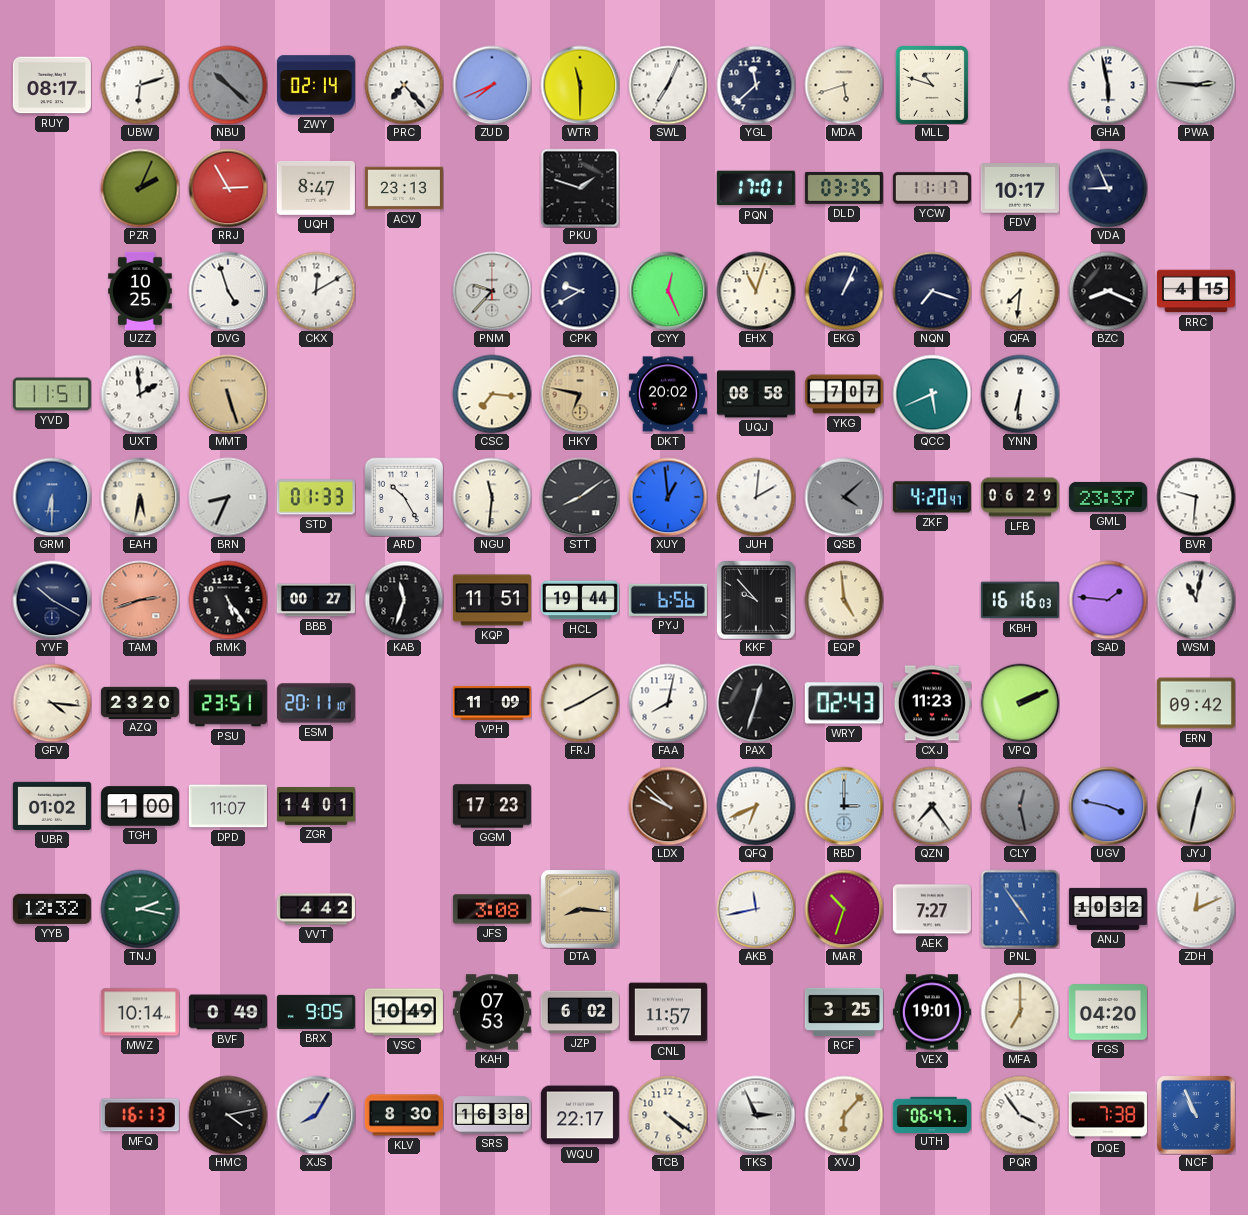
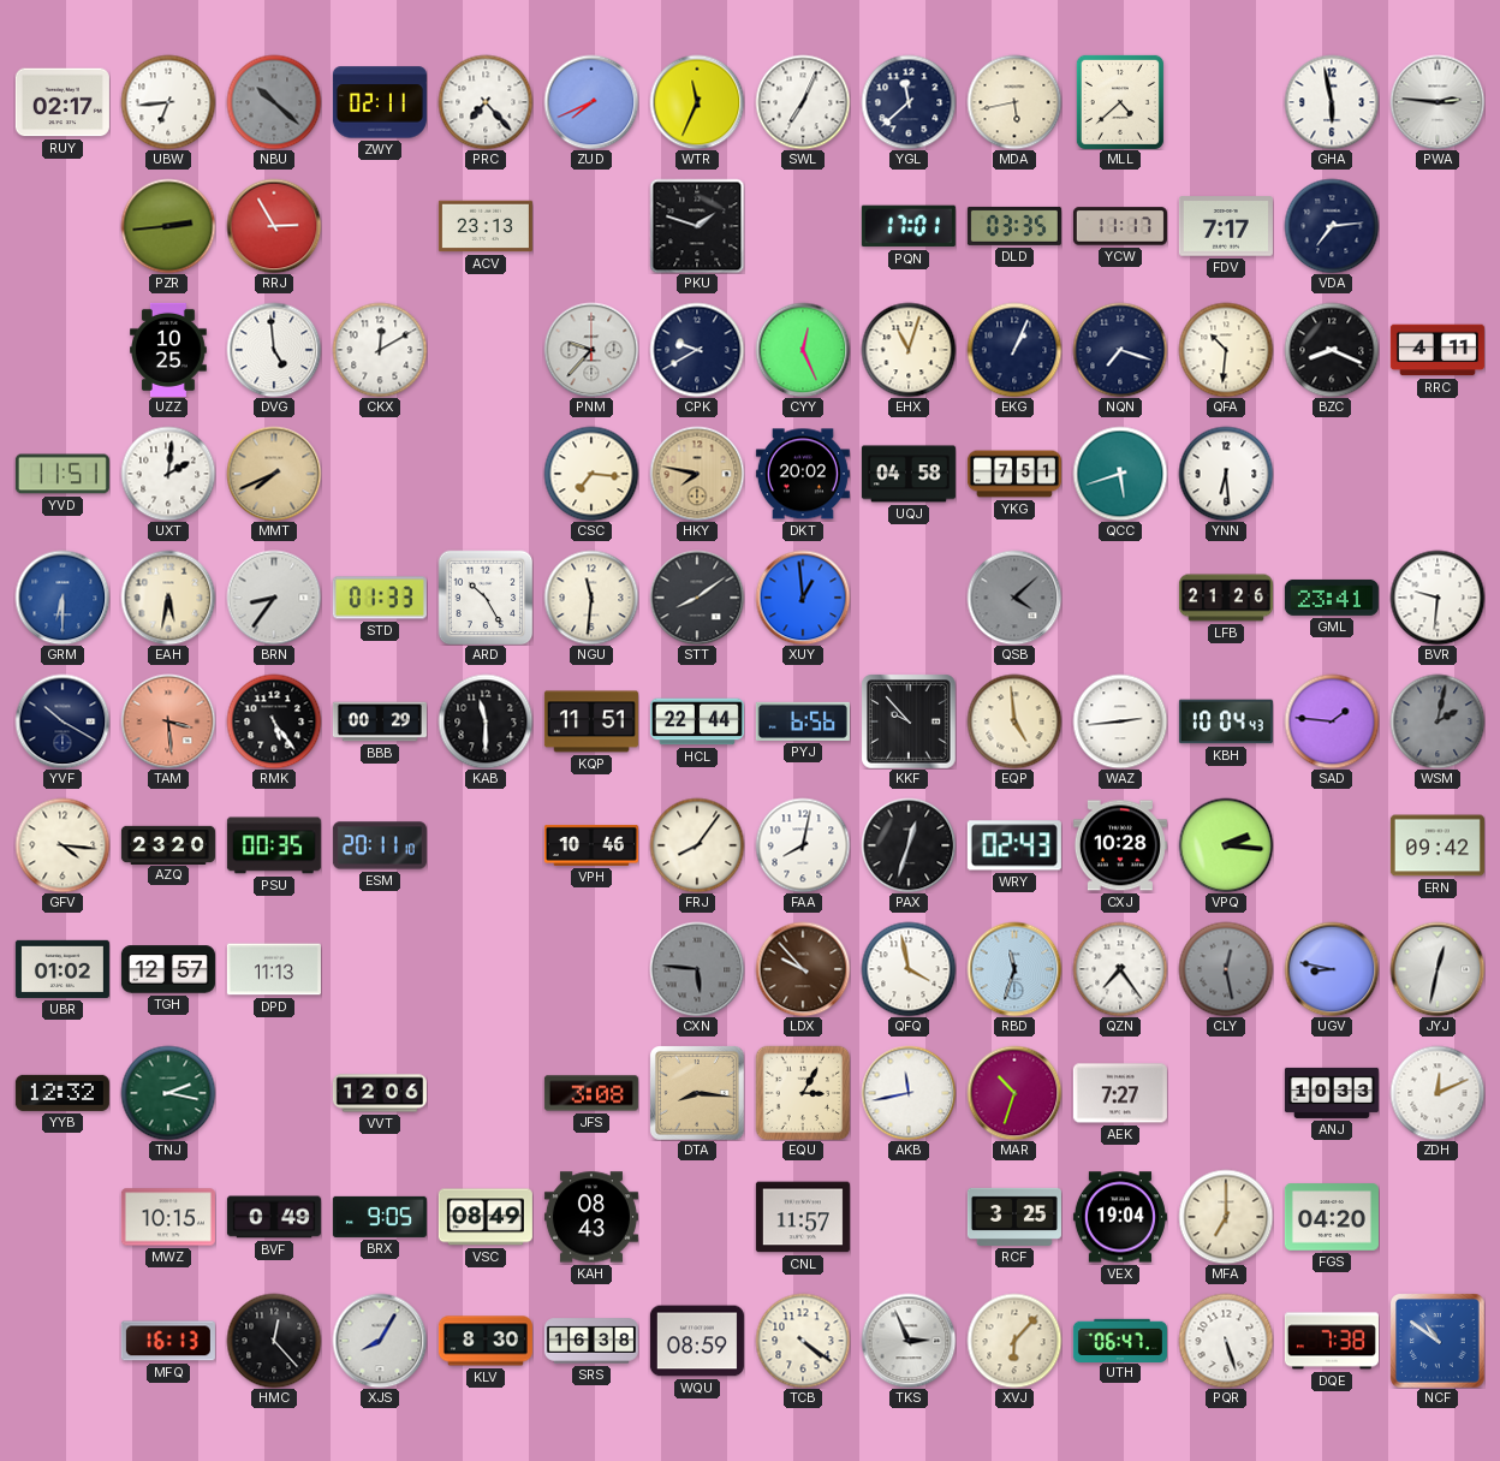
RUY: 08:17 -> 02:17 (62, 102)
UBW: 6:12 -> 6:44 (168, 102)
ZWY: 02:14 -> 02:11 (380, 102)
WTR: 11:30 -> 11:34 (697, 102)
MDA: 5:42 -> 5:43 (1014, 102)
MLL: 10:48 -> 4:38 (1120, 102)
PZR: 2:04 -> 2:44 (168, 226)
UQH: 8:47 -> none (316, 188)
FDV: 10:17 -> 7:17 (1226, 226)
VDA: 8:56 -> 7:14 (1332, 226)
DVG: 4:57 -> 4:59 (274, 350)
QFA: 7:31 -> 10:31 (1226, 350)
RRC: 4:15 -> 4:11 (1437, 350)
UXT: 1:59 -> 2:01 (168, 474)
MMT: 5:27 -> 7:41 (274, 474)
HKY: 6:47 -> 7:47 (697, 474)
UQJ: 08:58 -> 04:58 (909, 474)
YKG: 7:07 -> 7:51 (1014, 474)
QCC: 5:41 -> 5:42 (1120, 474)
YNN: 6:31 -> 6:29 (1226, 474)
BRN: 8:34 -> 8:36 (274, 598)
JUH: 2:01 -> none (756, 497)
ZKF: 4:20 -> none (932, 497)
LFB: 06:29 -> 21:26 (1226, 598)
GML: 23:37 -> 23:41 (1332, 598)
TAM: 2:42 -> 3:29 (168, 721)
BBB: 00:27 -> 00:29 (380, 721)
KAB: 11:33 -> 11:30 (486, 721)
HCL: 19:44 -> 22:44 (697, 721)
WAZ: none -> 2:44 (1120, 721)
KBH: 16:16 -> 10:04 (1226, 721)
WSM: 11:02 -> 2:02 (1437, 721)
WSM dial: white -> grey (1437, 721)
PSU: 23:51 -> 00:35 (274, 845)
VPH: 11:09 -> 10:46 (591, 845)
FRJ: 8:10 -> 8:06 (697, 845)
CXJ: 11:23 -> 10:28 (1120, 845)
VPQ: 2:11 -> 2:16 (1226, 845)
TGH: 1:00 -> 12:57 (168, 969)
DPD: 11:07 -> 11:13 (274, 969)
ZGR: 14:01 -> none (316, 807)
GGM: 17:23 -> none (492, 806)
CXN: none -> 5:46 (697, 969)
LDX: 9:52 -> 9:53 (803, 969)
QFQ: 6:41 -> 3:58 (909, 969)
RBD: 3:00 -> 11:33 (1014, 969)
UGV: 3:47 -> 8:47 (1332, 969)
VVT: 4:42 -> 12:06 (380, 1093)
EQU: none -> 3:05 (803, 1093)
PNL: 4:54 -> none (1020, 909)
ANJ: 10:32 -> 10:33 (1332, 1093)
MWZ: 10:14 -> 10:15 (168, 1217)
VSC: 10:49 -> 08:49 (486, 1217)
KAH: 07:53 -> 08:43 (591, 1217)
JZP: 6:02 -> none (580, 1012)
VEX: 19:01 -> 19:04 (1120, 1217)
HMC: 4:13 -> 12:23 (274, 1341)
WQU: 22:17 -> 08:59 (697, 1341)
PQR: 3:54 -> 5:27 (1226, 1341)
NCF: 10:56 -> 10:51 (1437, 1341)
